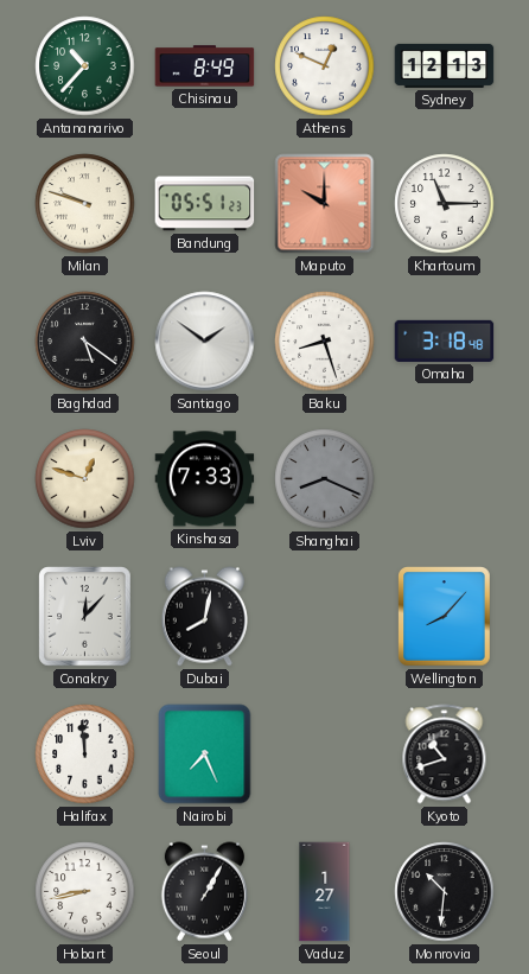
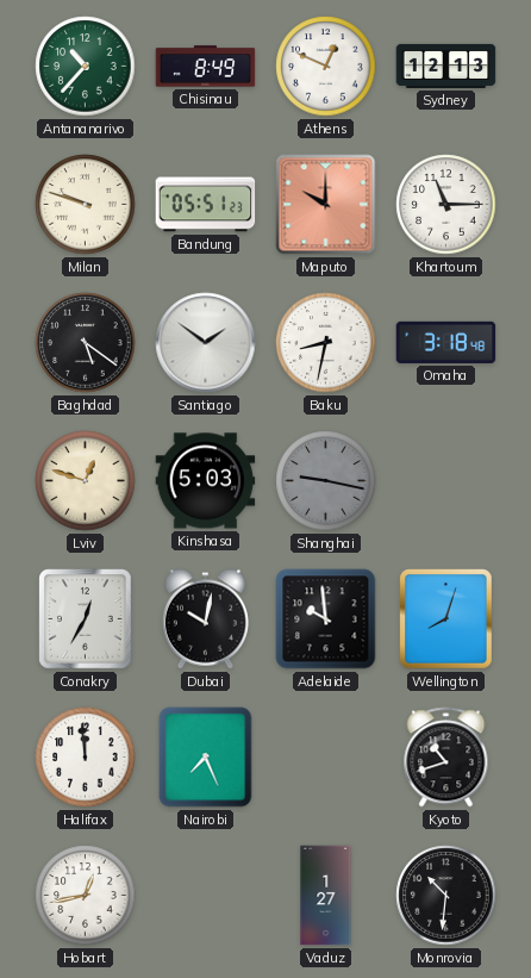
Baku: 8:27 -> 8:32 (326, 343)
Kinshasa: 7:33 -> 5:03 (206, 481)
Shanghai: 8:19 -> 9:17 (326, 481)
Conakry: 12:07 -> 12:35 (86, 619)
Dubai: 8:02 -> 10:02 (205, 619)
Adelaide: none -> 9:59 (326, 619)
Wellington: 8:07 -> 8:03 (446, 619)
Hobart: 8:43 -> 12:43 (86, 896)
Seoul: 1:05 -> none (204, 892)
